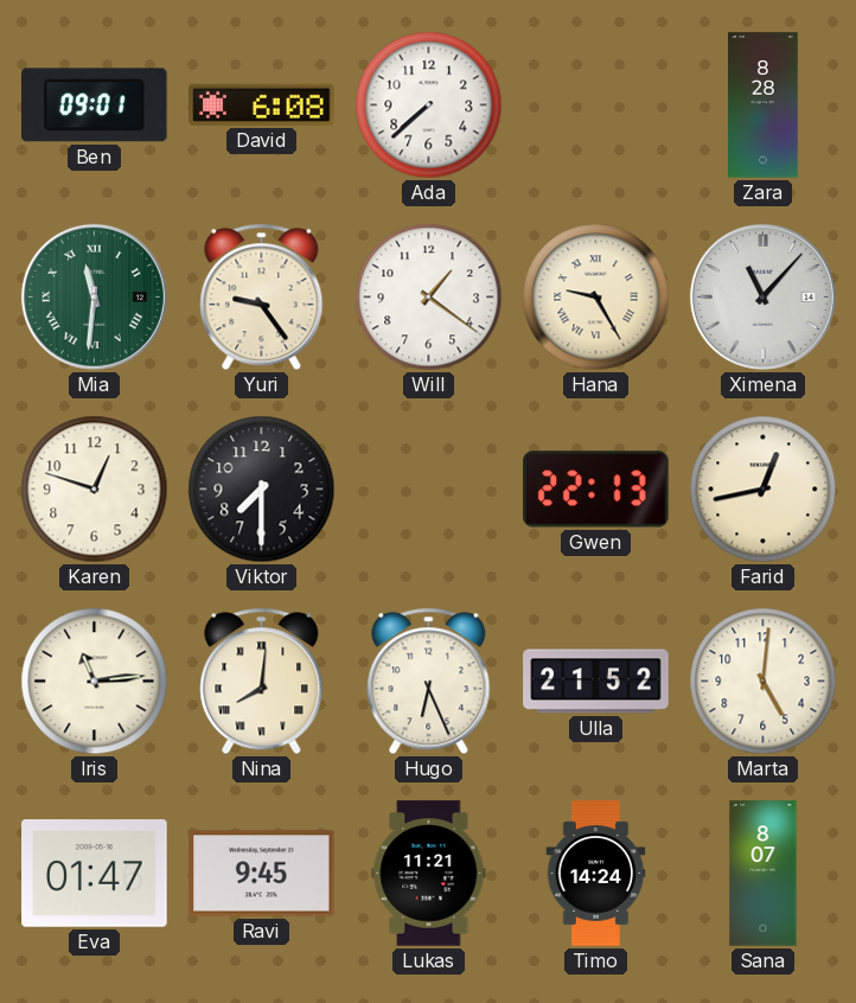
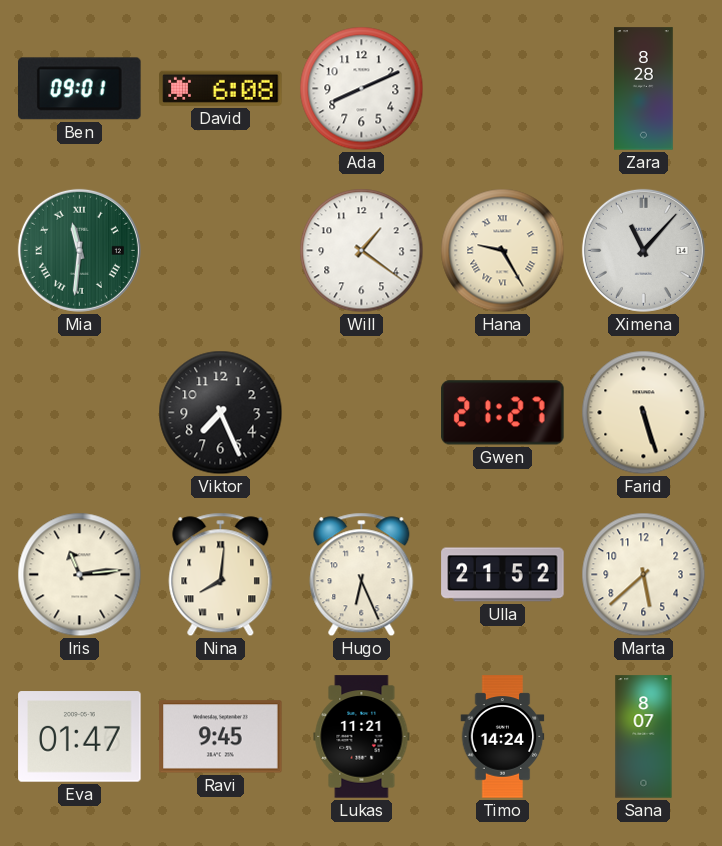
Ada: 7:38 -> 8:11 (362, 89)
Yuri: 9:24 -> none (262, 298)
Karen: 12:48 -> none (95, 490)
Viktor: 7:30 -> 7:26 (221, 413)
Gwen: 22:13 -> 21:27 (503, 413)
Farid: 12:43 -> 5:27 (644, 413)
Marta: 5:01 -> 5:38 (644, 575)
